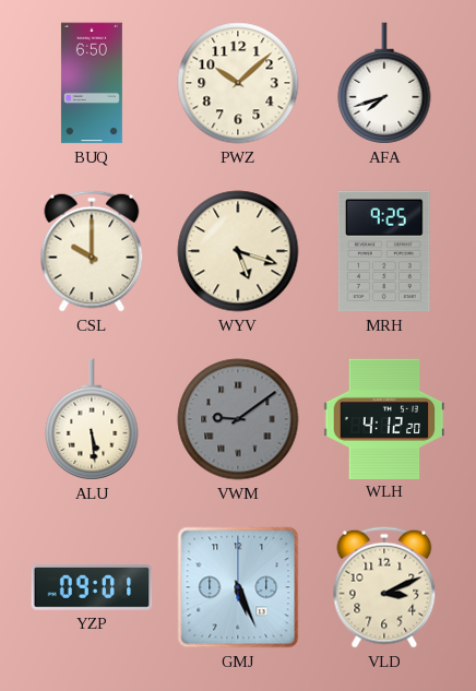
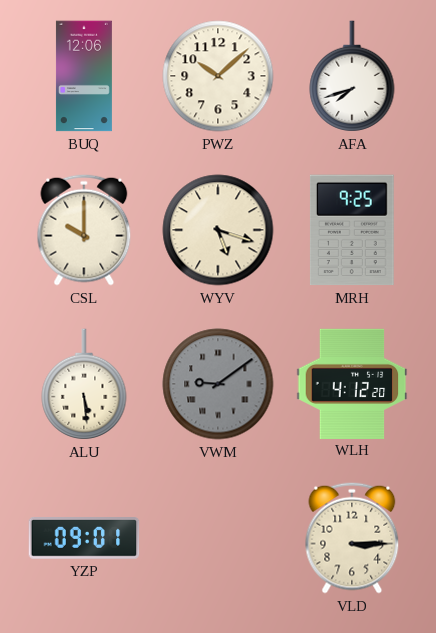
BUQ: 6:50 -> 12:06 (84, 76)
GMJ: 5:26 -> none (238, 587)
VLD: 3:11 -> 3:15 (352, 538)
